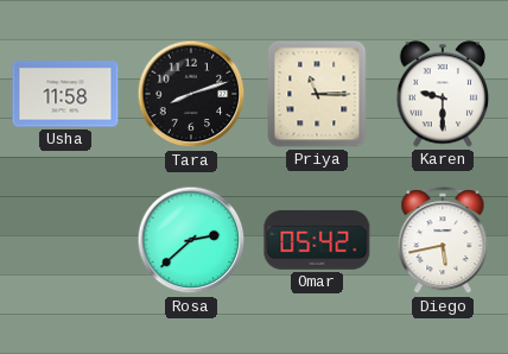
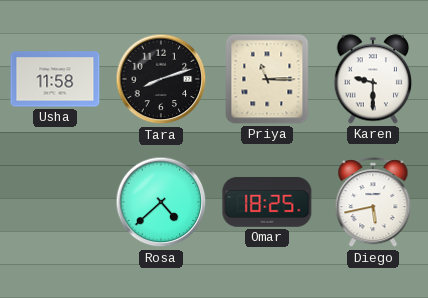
Rosa: 2:38 -> 4:38 (161, 202)
Omar: 05:42 -> 18:25 (267, 202)
